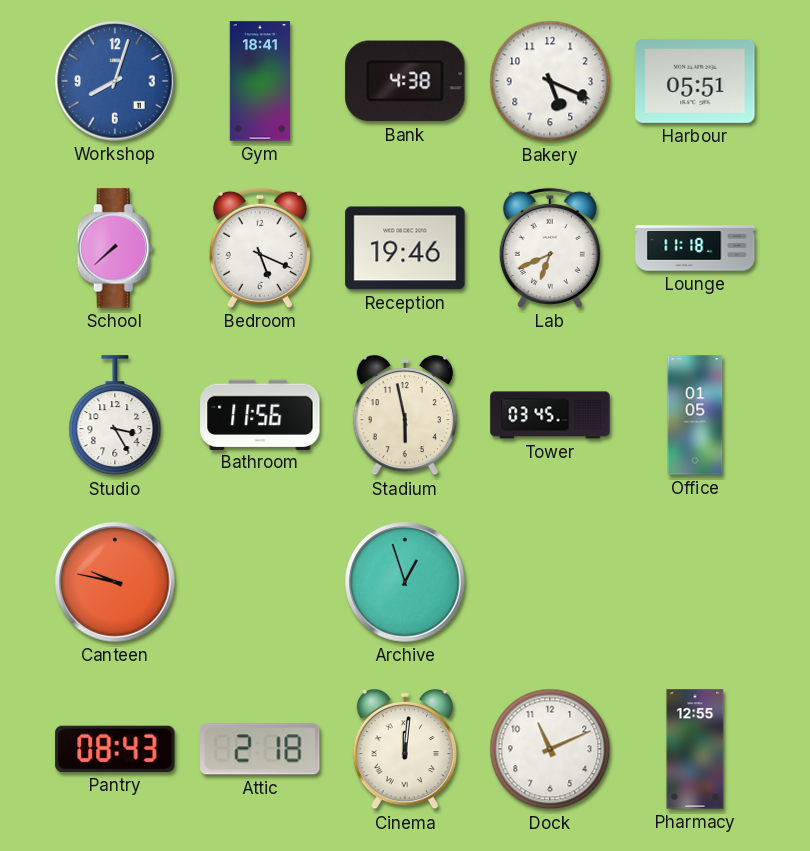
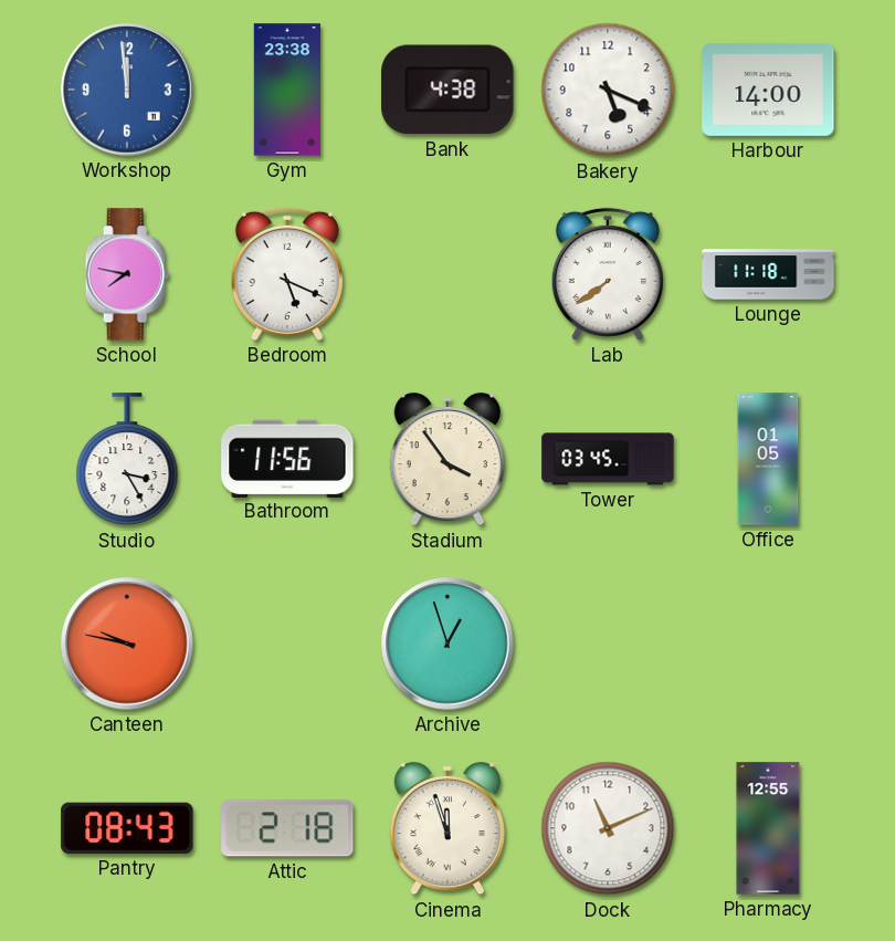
Workshop: 8:03 -> 11:59 (127, 90)
Gym: 18:41 -> 23:38 (287, 90)
Harbour: 05:51 -> 14:00 (768, 90)
School: 7:38 -> 7:47 (127, 274)
Reception: 19:46 -> none (405, 248)
Lab: 6:41 -> 7:39 (608, 274)
Stadium: 5:58 -> 3:54 (446, 459)
Cinema: 12:01 -> 11:57 (446, 828)
